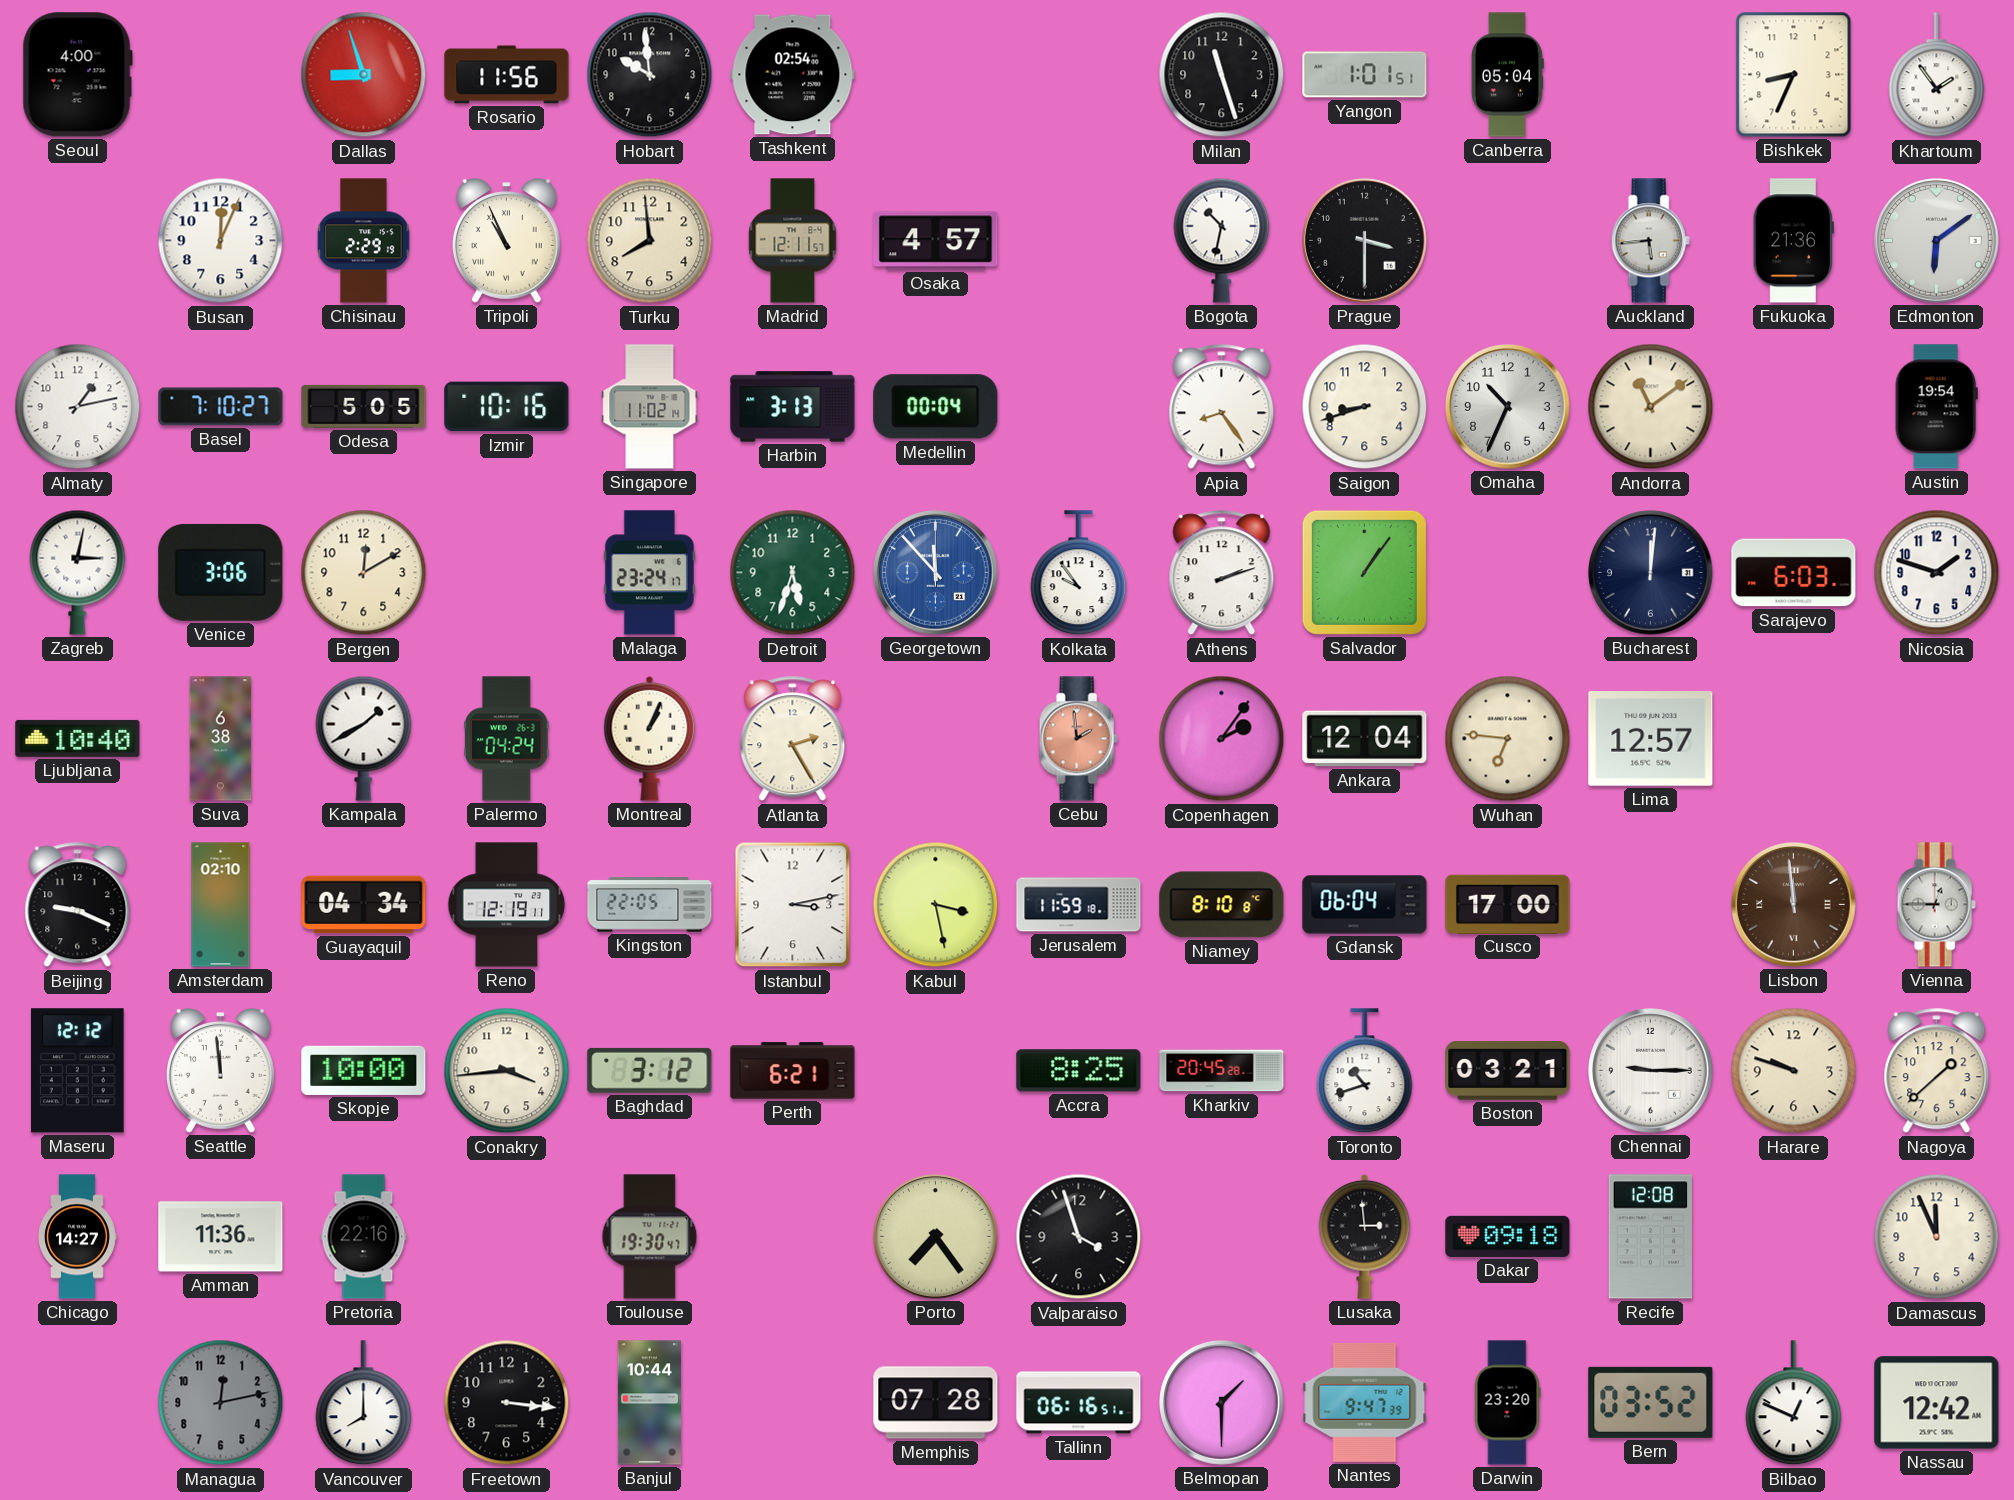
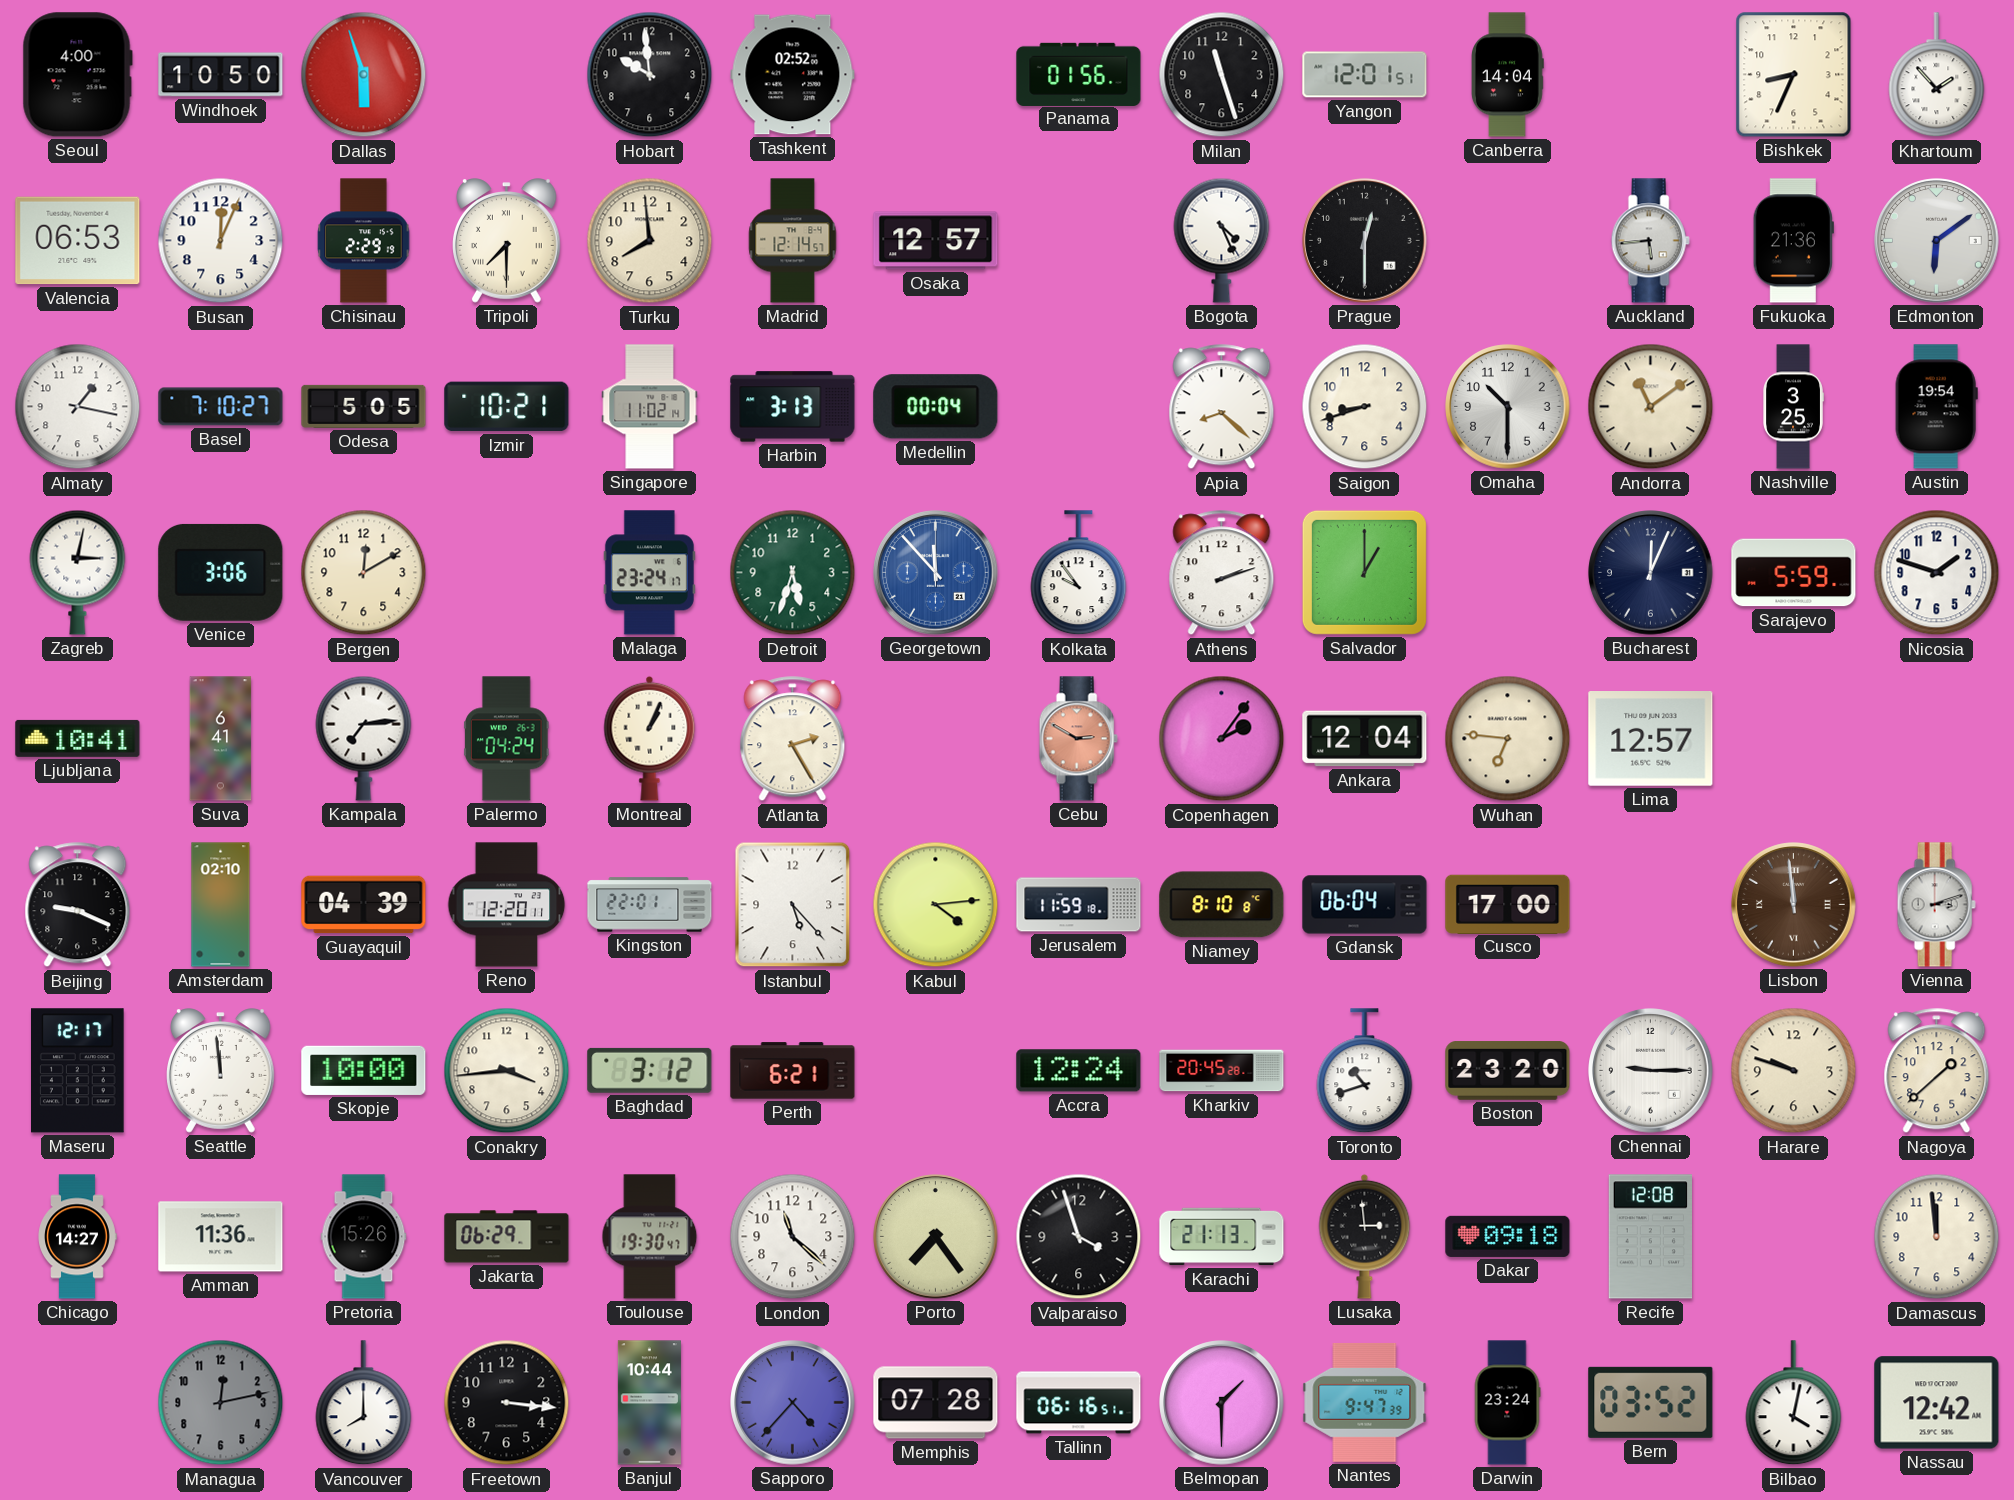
Windhoek: none -> 10:50 (221, 75)
Dallas: 8:57 -> 5:57 (364, 75)
Rosario: 11:56 -> none (507, 75)
Tashkent: 02:54 -> 02:52 (793, 75)
Panama: none -> 01:56 (1079, 74)
Yangon: 1:01 -> 12:01 (1365, 75)
Canberra: 05:04 -> 14:04 (1507, 75)
Khartoum: 1:54 -> 1:53 (1937, 75)
Valencia: none -> 06:53 (78, 241)
Tripoli: 10:56 -> 7:30 (507, 241)
Madrid: 12:11 -> 12:14 (793, 241)
Osaka: 4:57 -> 12:57 (936, 241)
Bogota: 10:32 -> 4:26 (1222, 240)
Prague: 3:30 -> 12:30 (1365, 241)
Almaty: 1:13 -> 1:17 (78, 407)
Izmir: 10:16 -> 10:21 (507, 407)
Apia: 8:24 -> 8:22 (1222, 407)
Omaha: 10:34 -> 10:30 (1508, 407)
Nashville: none -> 3:25 (1793, 407)
Salvador: 1:06 -> 1:00 (1364, 572)
Bucharest: 12:01 -> 12:04 (1651, 573)
Sarajevo: 6:03 -> 5:59 (1794, 573)
Ljubljana: 10:40 -> 10:41 (78, 738)
Suva: 6:38 -> 6:41 (221, 739)
Kampala: 1:40 -> 7:14 (364, 738)
Cebu: 1:59 -> 2:50 (1078, 739)
Guayaquil: 04:34 -> 04:39 (364, 905)
Reno: 12:19 -> 12:20 (507, 905)
Kingston: 22:05 -> 22:01 (650, 905)
Istanbul: 3:13 -> 5:23 (793, 905)
Kabul: 3:28 -> 4:14 (936, 905)
Vienna: 12:45 -> 3:12 (1936, 905)
Maseru: 12:12 -> 12:17 (78, 1071)
Accra: 8:25 -> 12:24 (1079, 1071)
Boston: 03:21 -> 23:20 (1508, 1071)
Pretoria: 22:16 -> 15:26 (364, 1237)
Jakarta: none -> 06:29 (507, 1237)
London: none -> 11:22 (793, 1237)
Karachi: none -> 21:13 (1222, 1237)
Damascus: 11:56 -> 11:59 (1937, 1237)
Sapporo: none -> 4:37 (793, 1403)
Darwin: 23:20 -> 23:24 (1507, 1403)
Bilbao: 12:49 -> 4:02 (1794, 1403)
